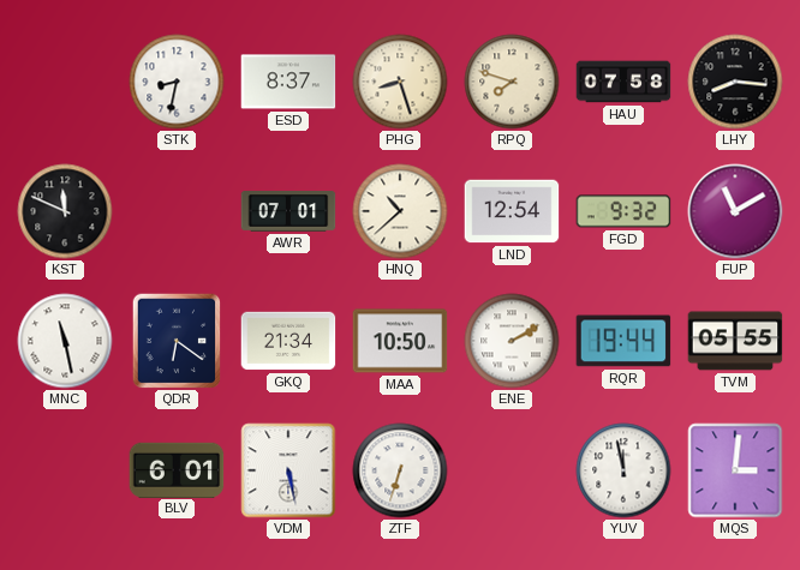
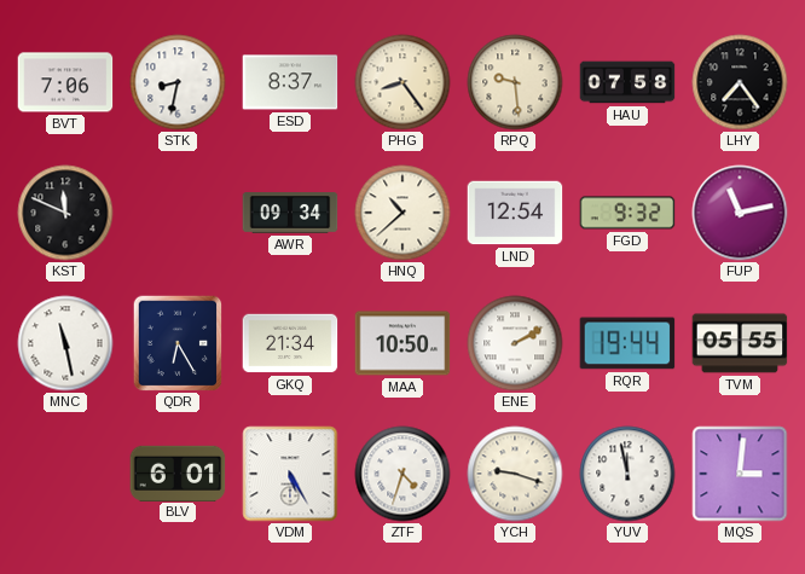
BVT: none -> 7:06 (65, 82)
PHG: 8:27 -> 8:24 (402, 82)
RPQ: 7:48 -> 9:29 (515, 82)
LHY: 8:16 -> 7:24 (740, 82)
AWR: 07:01 -> 09:34 (290, 213)
FUP: 11:10 -> 11:13 (740, 213)
QDR: 6:21 -> 6:25 (178, 343)
VDM: 5:28 -> 5:25 (290, 474)
ZTF: 6:33 -> 4:33 (402, 474)
YCH: none -> 9:18 (515, 474)
